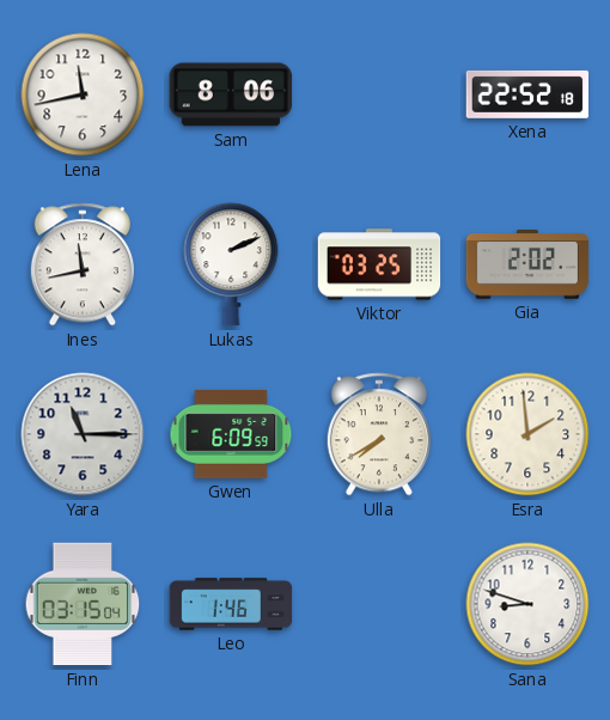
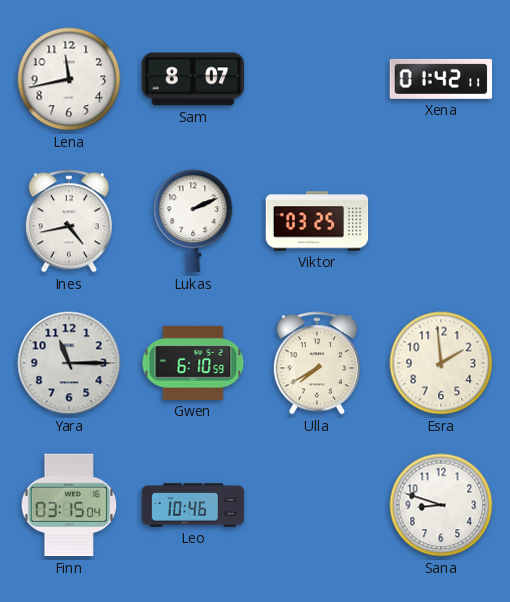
Sam: 8:06 -> 8:07 (193, 79)
Xena: 22:52 -> 01:42 (441, 79)
Ines: 11:43 -> 4:43 (69, 221)
Gia: 2:02 -> none (527, 266)
Gwen: 6:09 -> 6:10 (193, 363)
Leo: 1:46 -> 10:46 (193, 505)
